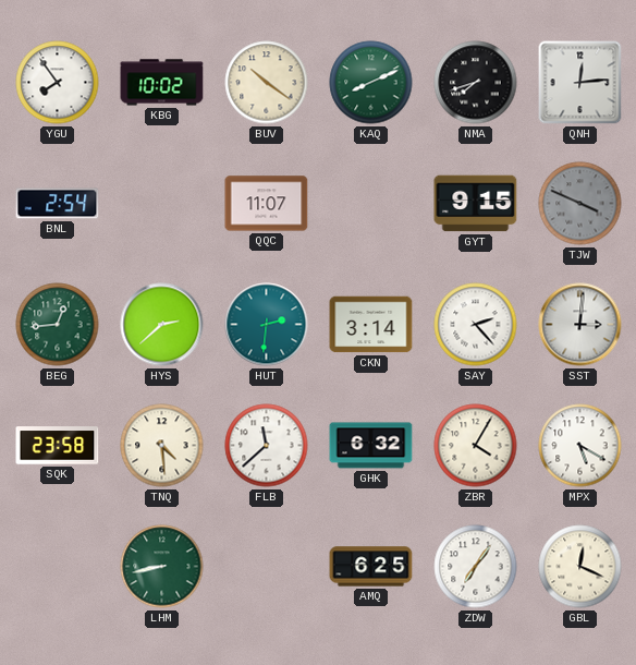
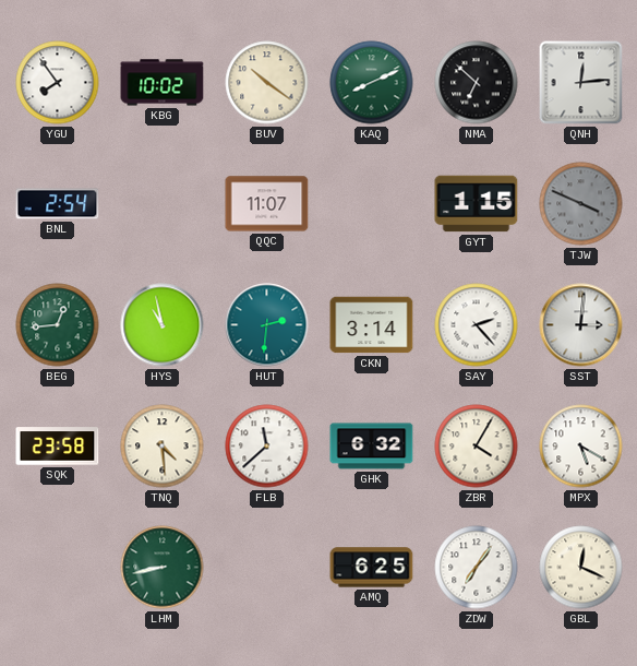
NMA: 7:42 -> 6:52 (477, 83)
GYT: 9:15 -> 1:15 (477, 204)
HYS: 2:38 -> 10:58 (163, 325)
